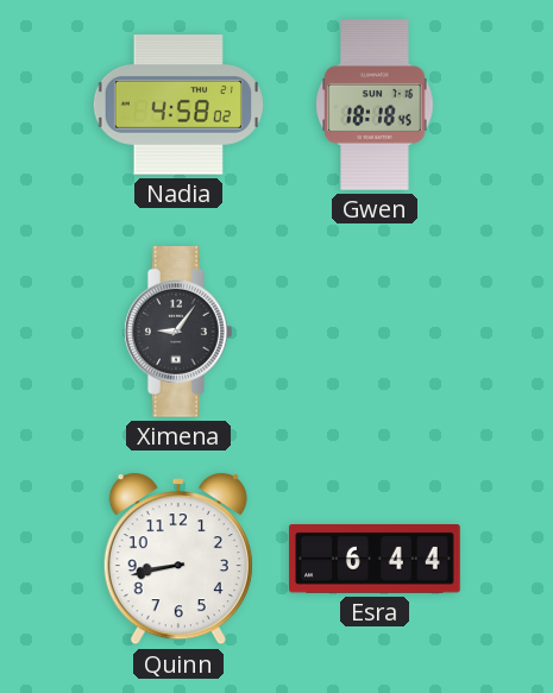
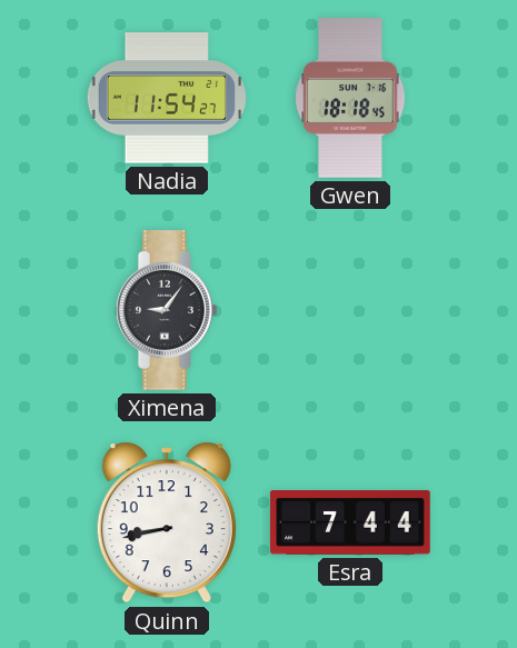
Nadia: 4:58 -> 11:54 (167, 98)
Esra: 6:44 -> 7:44 (350, 524)
